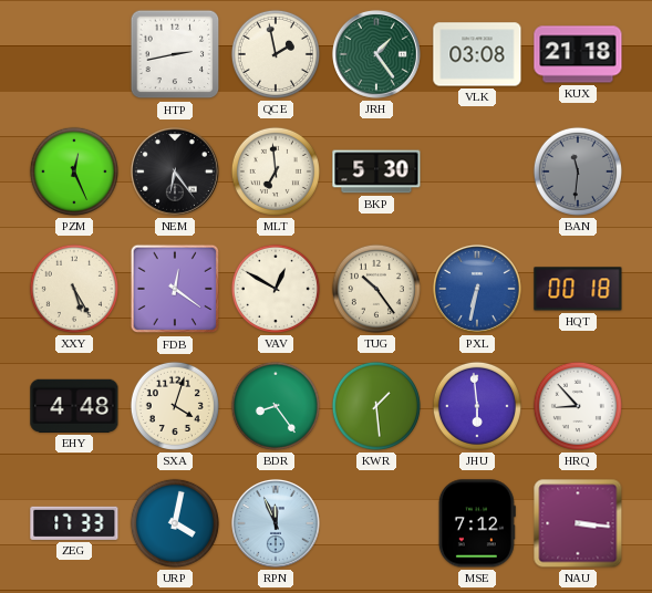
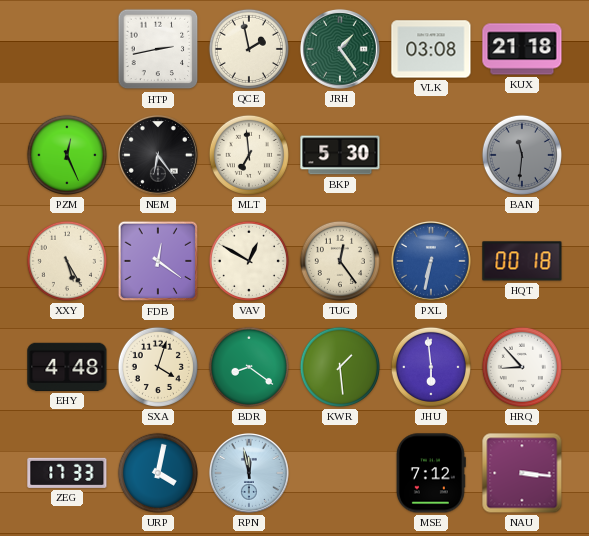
TUG: 10:24 -> 12:24 (340, 261)
BDR: 8:24 -> 8:21 (249, 367)
RPN: 11:56 -> 11:58 (249, 473)
